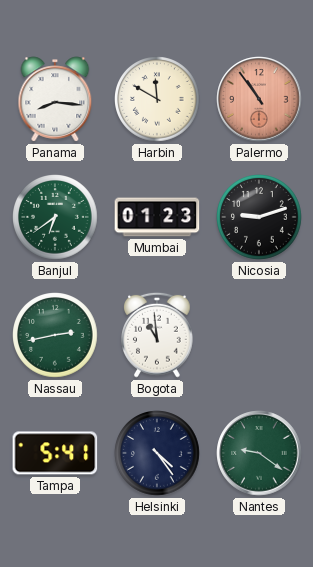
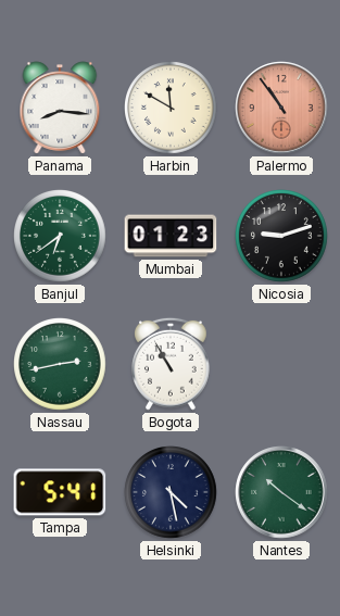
Bogota: 10:59 -> 10:55 (172, 364)
Helsinki: 4:24 -> 4:28 (172, 493)
Nantes: 9:21 -> 10:21 (281, 492)
